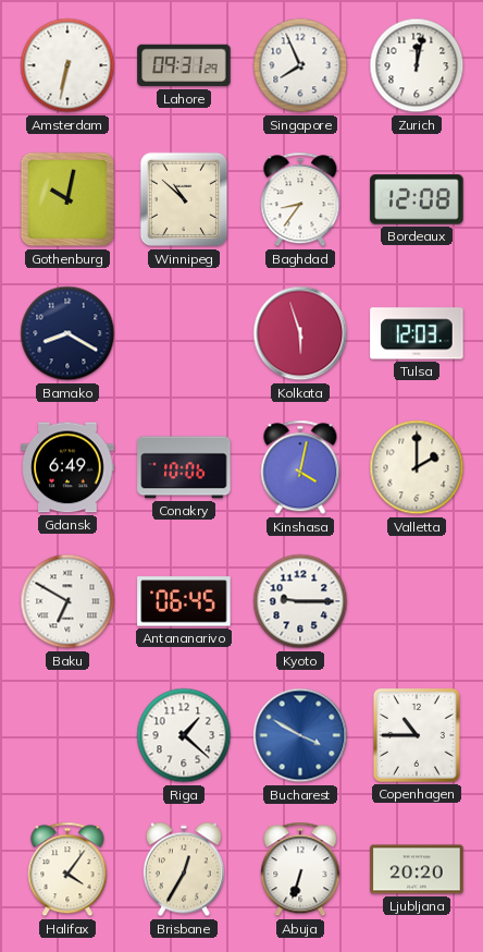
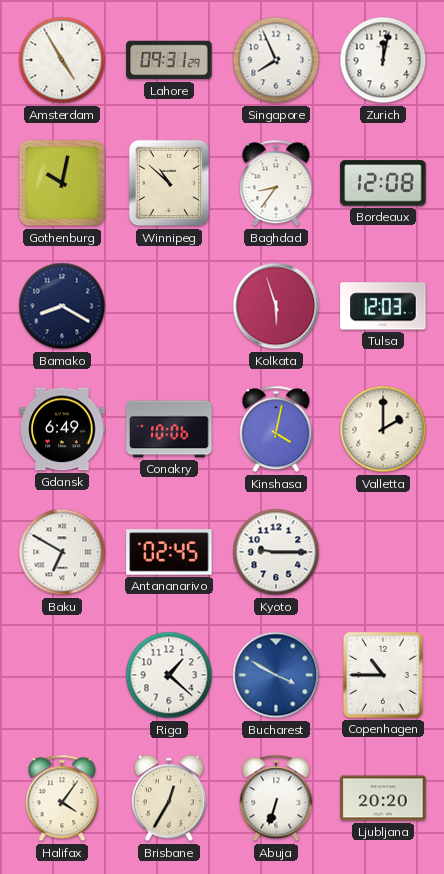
Amsterdam: 6:32 -> 4:55 (62, 60)
Antananarivo: 06:45 -> 02:45 (169, 552)
